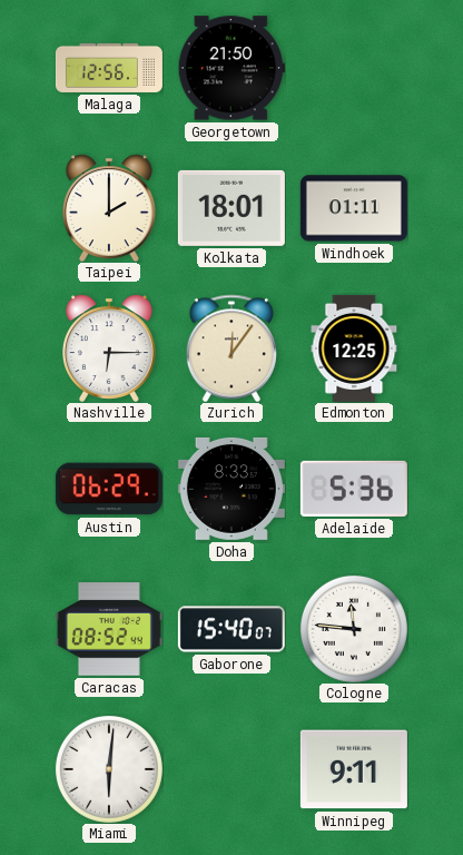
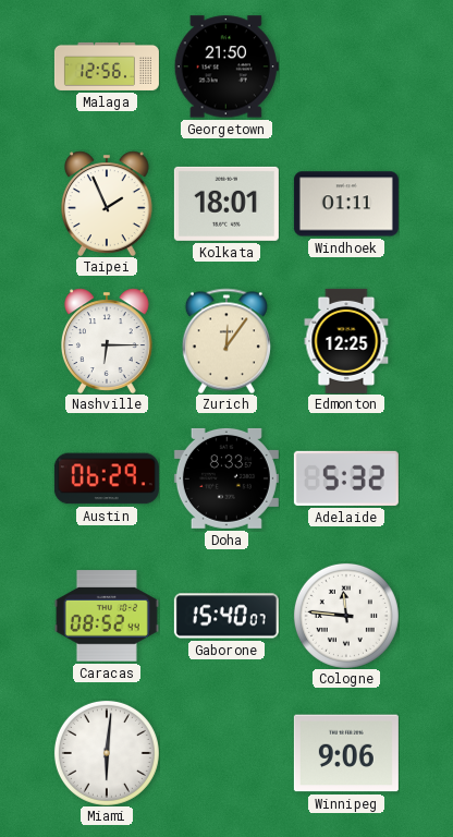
Taipei: 2:00 -> 1:56 (108, 204)
Adelaide: 5:36 -> 5:32 (346, 478)
Winnipeg: 9:11 -> 9:06 (346, 753)
